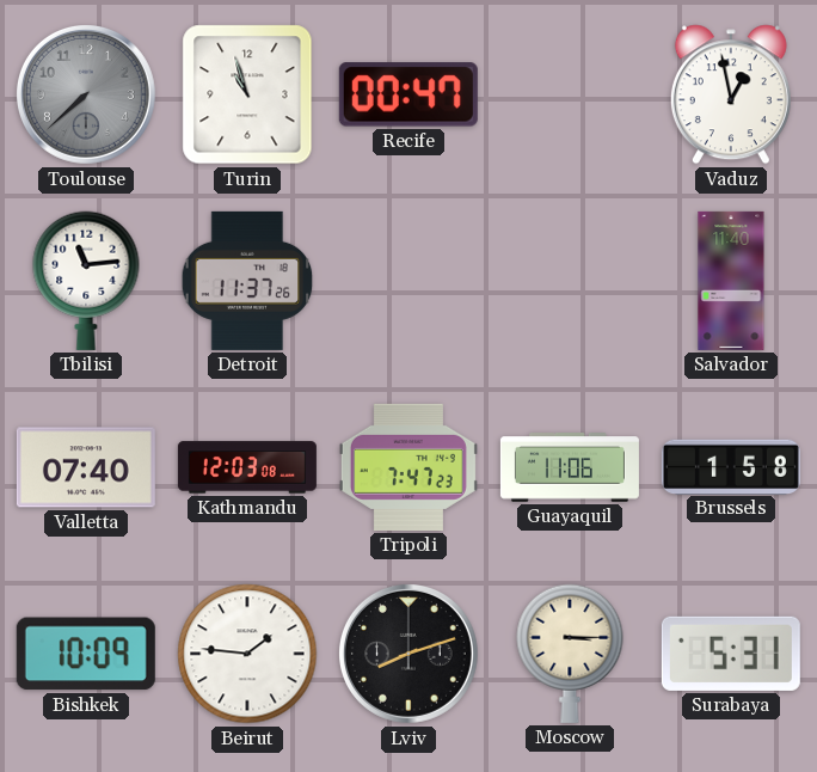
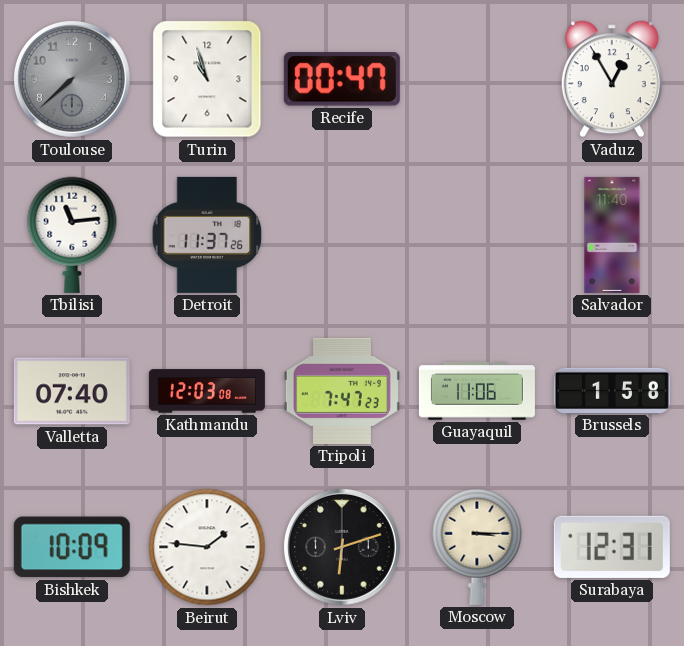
Vaduz: 12:58 -> 12:55 (612, 79)
Lviv: 8:12 -> 6:12 (342, 547)
Surabaya: 5:31 -> 12:31 (612, 547)
